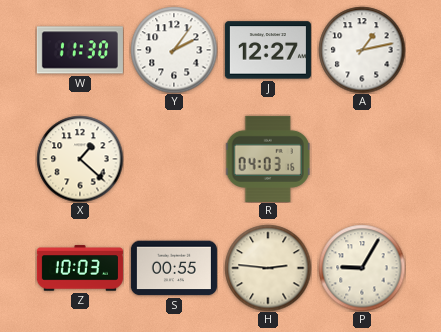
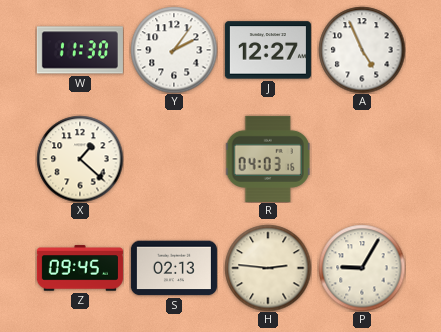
A: 1:13 -> 4:56 (362, 50)
Z: 10:03 -> 09:45 (80, 268)
S: 00:55 -> 02:13 (174, 268)
